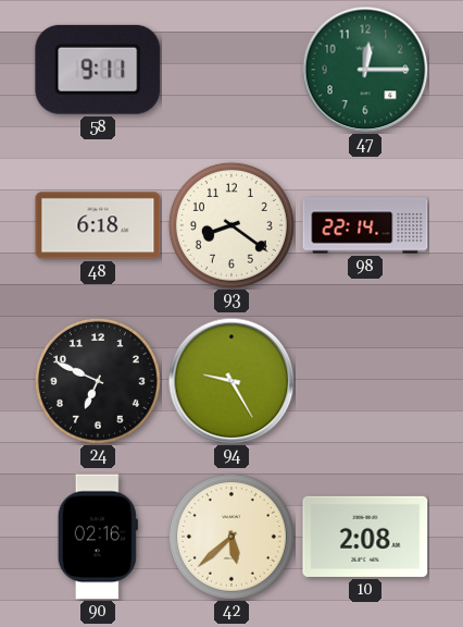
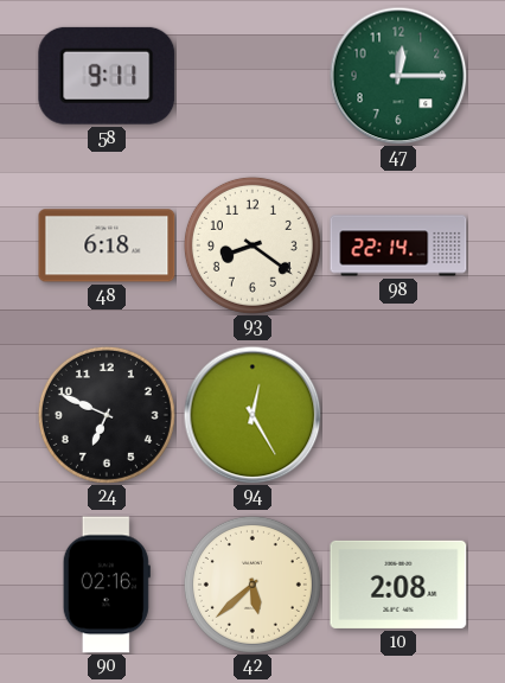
94: 9:25 -> 12:25 (252, 415)
